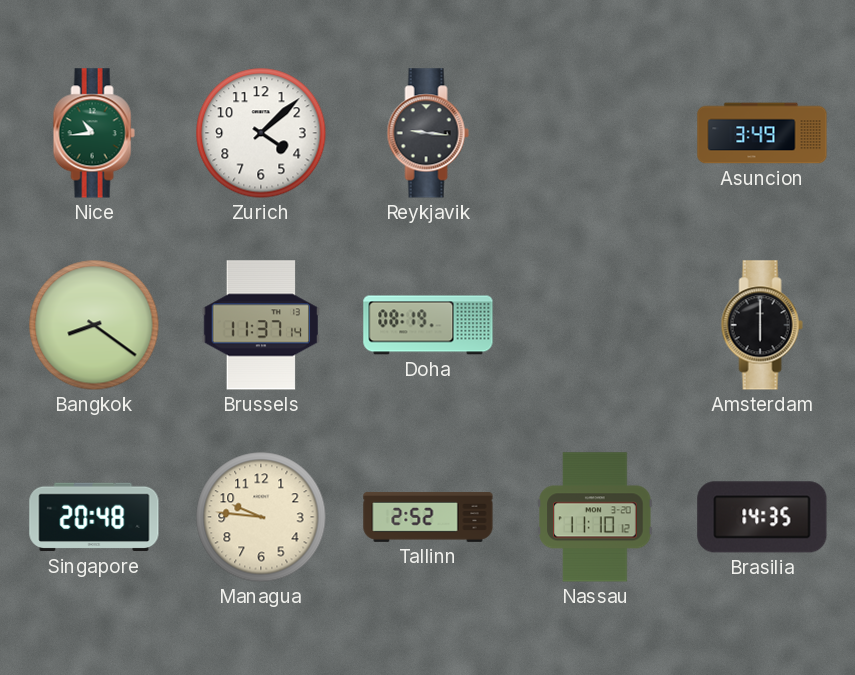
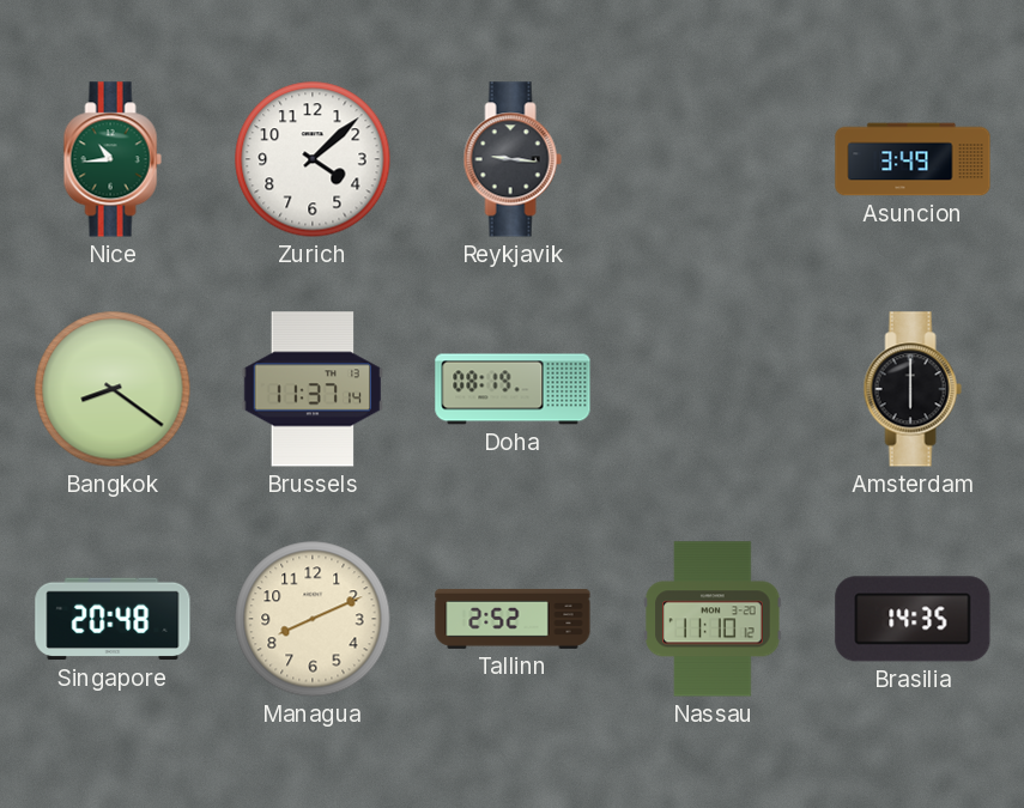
Managua: 9:46 -> 8:11 (313, 619)
